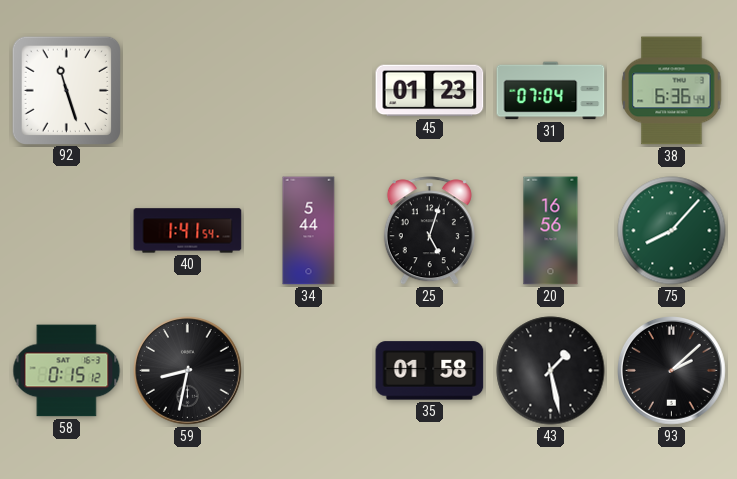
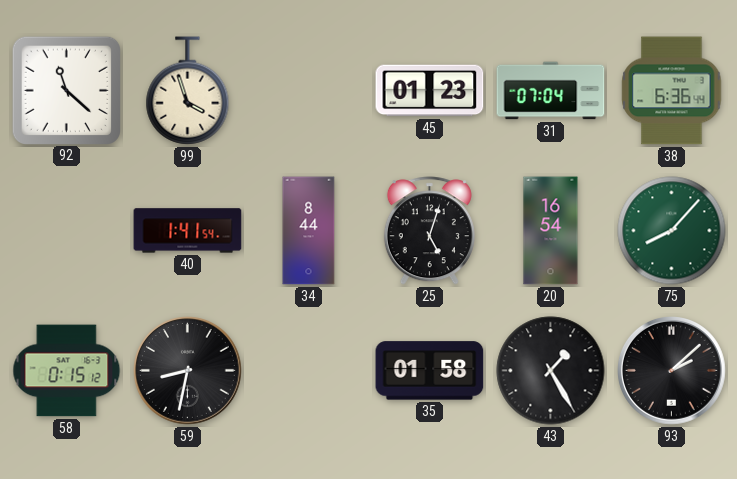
92: 11:27 -> 11:22 (66, 90)
99: none -> 3:57 (188, 91)
34: 5:44 -> 8:44 (309, 231)
20: 16:56 -> 16:54 (551, 231)
43: 1:28 -> 1:25 (551, 371)
